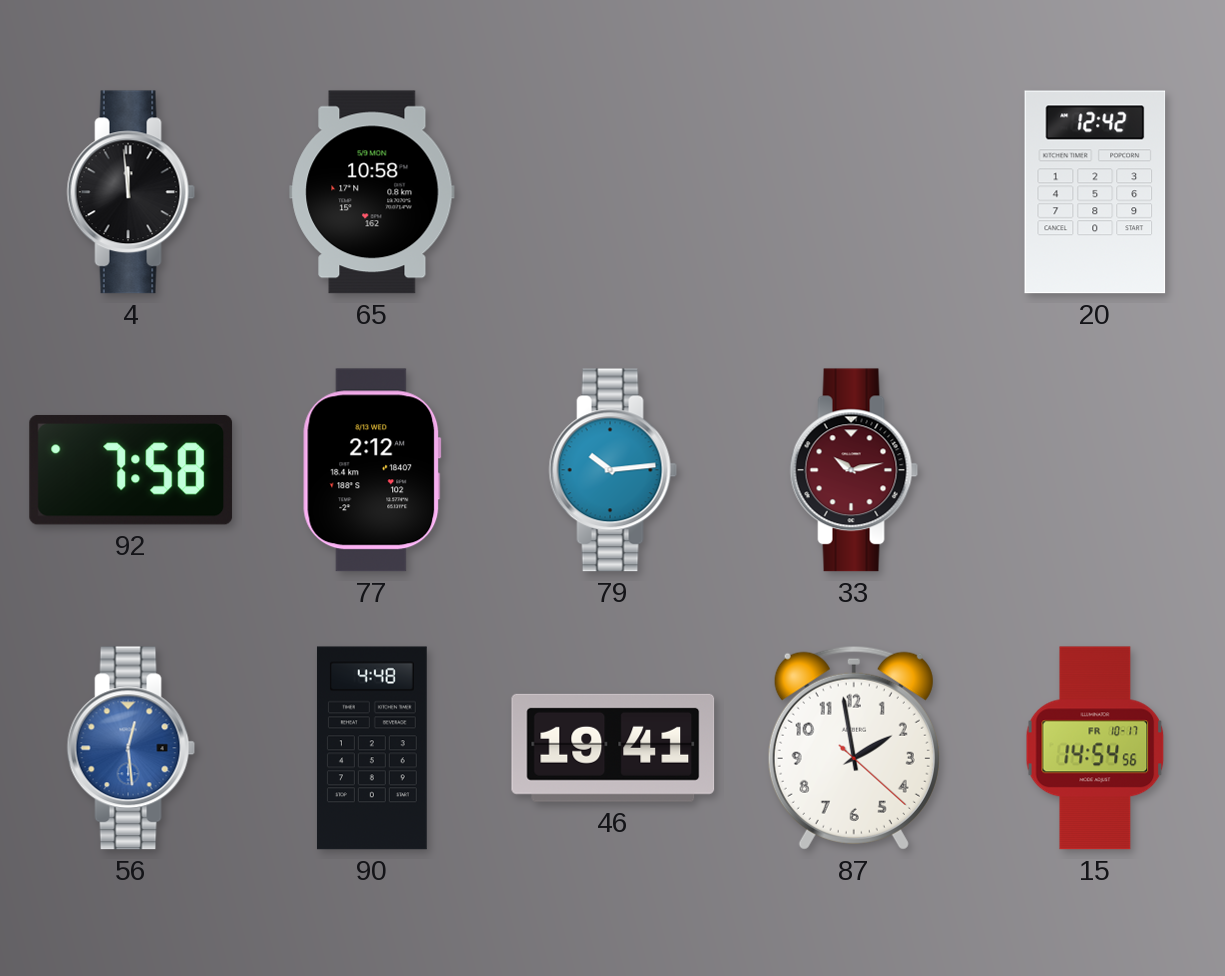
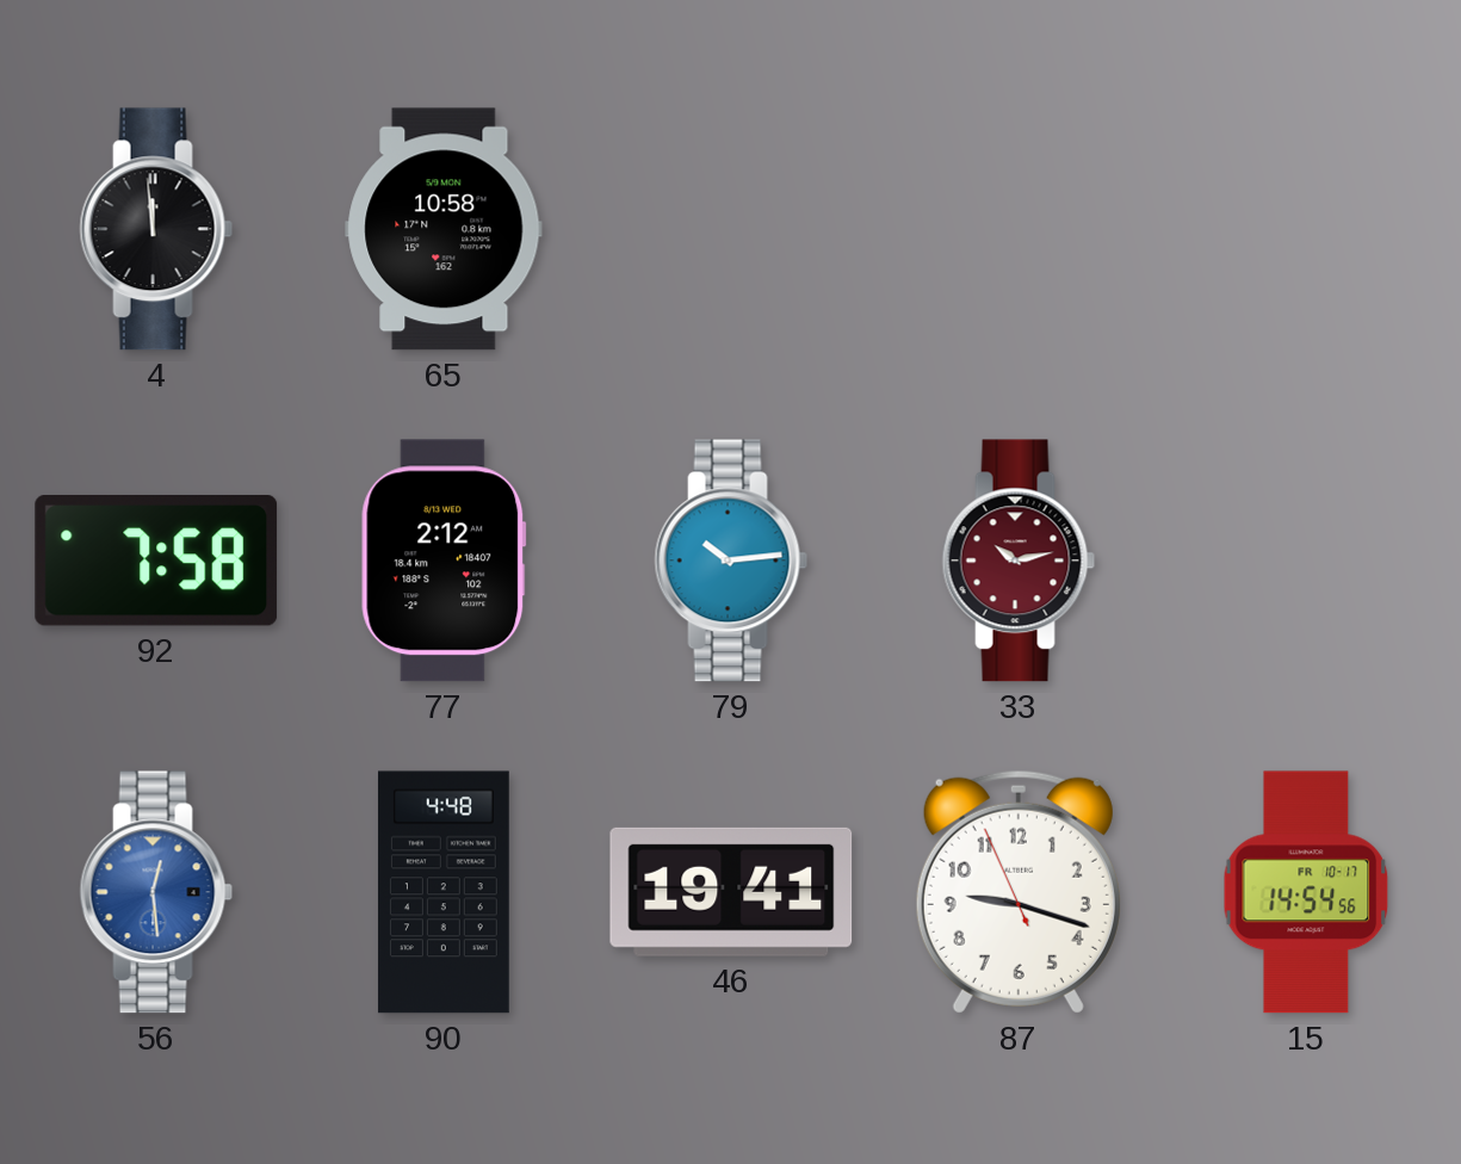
20: 12:42 -> none (1095, 192)
87: 1:58 -> 9:17 (1019, 892)
